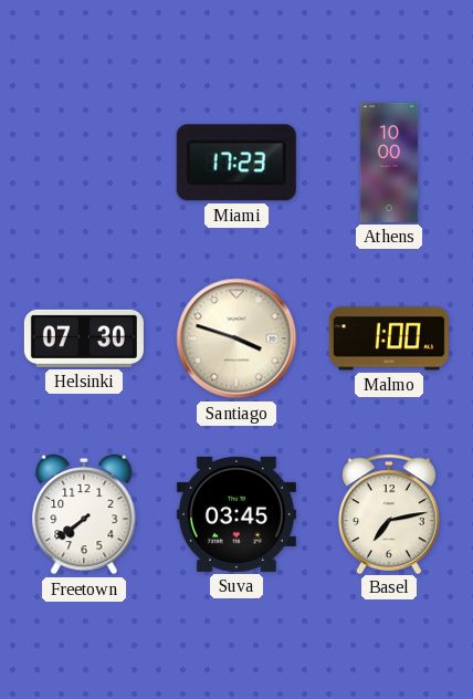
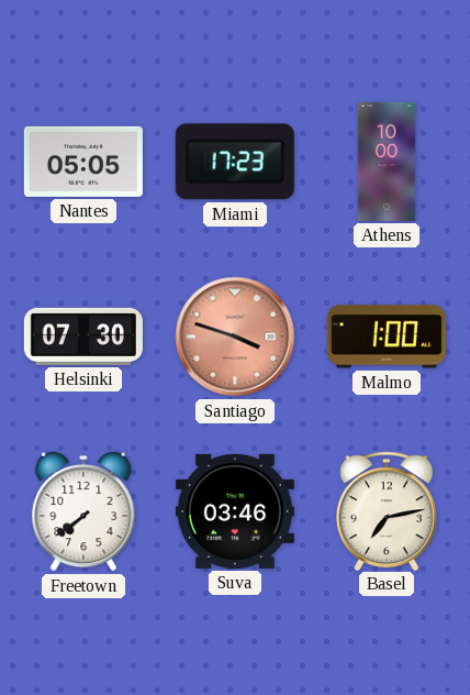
Nantes: none -> 05:05 (83, 162)
Santiago dial: cream -> salmon (235, 337)
Suva: 03:45 -> 03:46 (235, 511)
